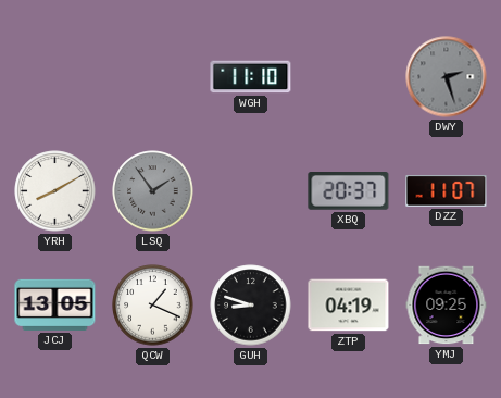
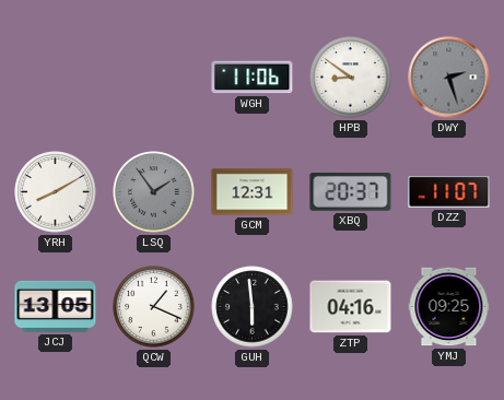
WGH: 11:10 -> 11:06 (253, 78)
HPB: none -> 8:51 (351, 78)
GCM: none -> 12:31 (253, 192)
GUH: 8:48 -> 5:59 (253, 307)
ZTP: 04:19 -> 04:16 (351, 307)
